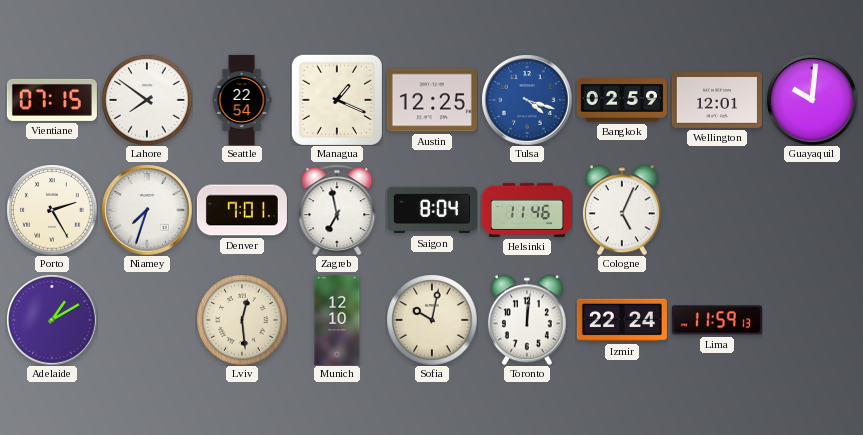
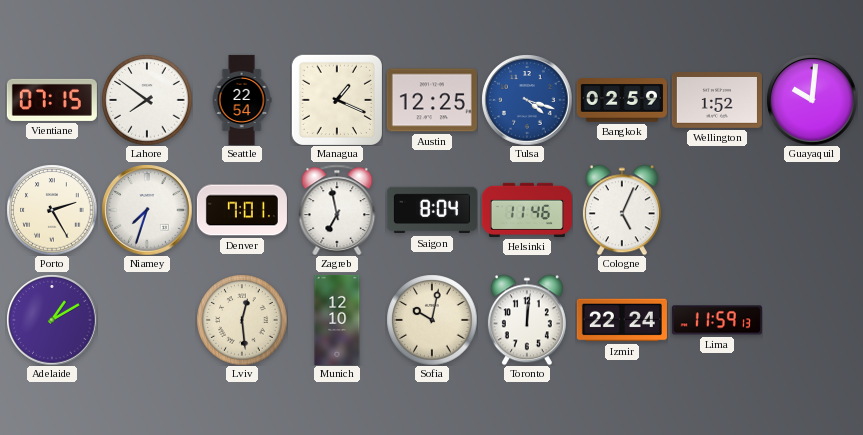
Wellington: 12:01 -> 1:52 (717, 101)
